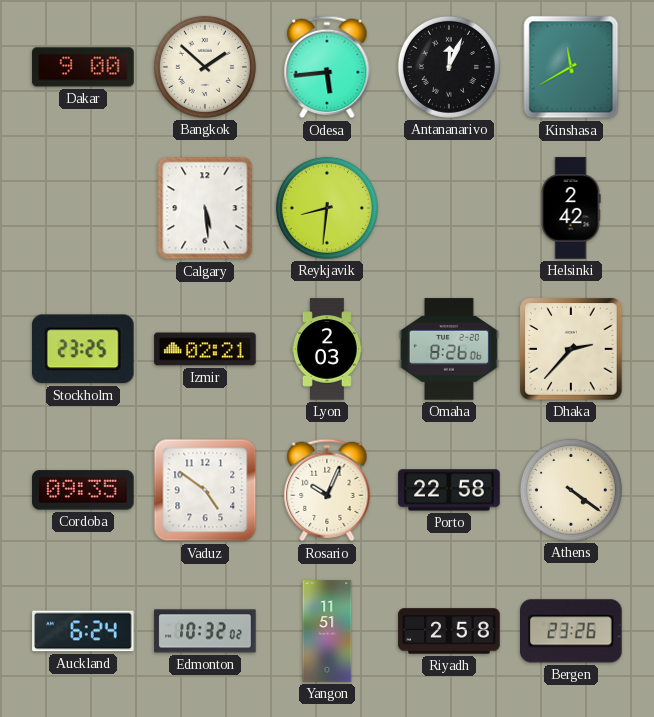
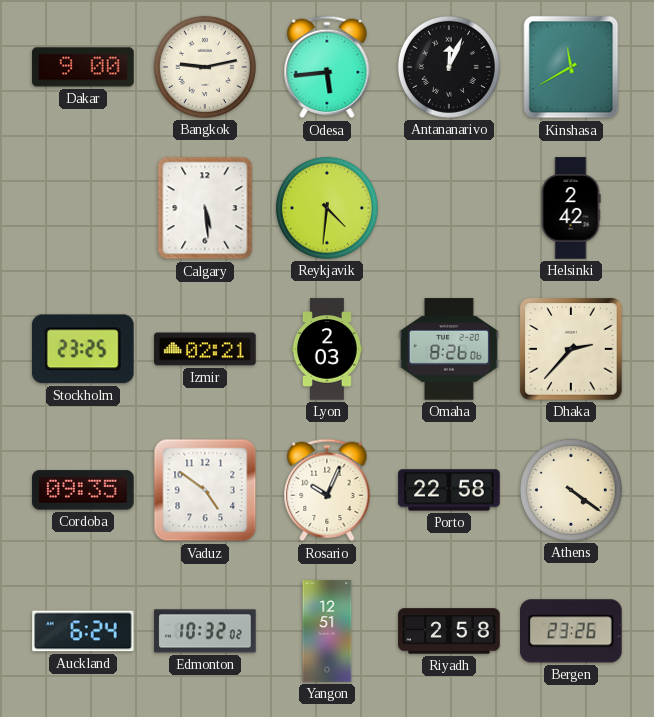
Bangkok: 1:52 -> 9:13 (205, 67)
Reykjavik: 8:31 -> 4:31 (327, 208)
Yangon: 11:51 -> 12:51 (327, 631)
